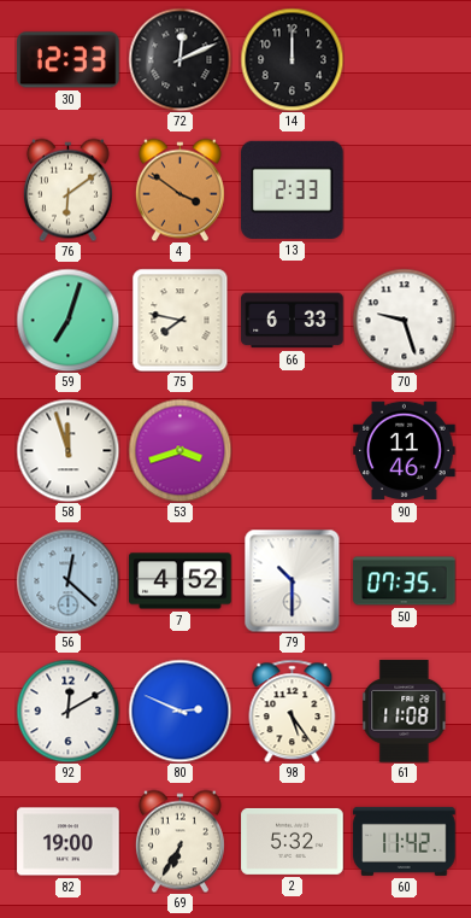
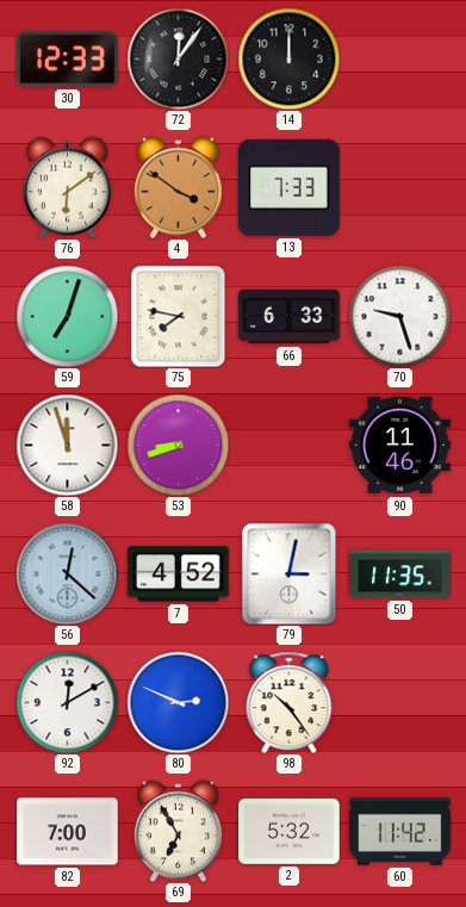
72: 12:11 -> 12:06 (178, 58)
13: 2:33 -> 7:33 (290, 187)
53: 3:42 -> 8:42 (178, 445)
79: 10:30 -> 3:02 (290, 573)
50: 07:35 -> 11:35 (400, 574)
98: 5:24 -> 10:24 (290, 702)
61: 11:08 -> none (405, 712)
82: 19:00 -> 7:00 (68, 832)
69: 6:35 -> 6:55 (178, 831)
